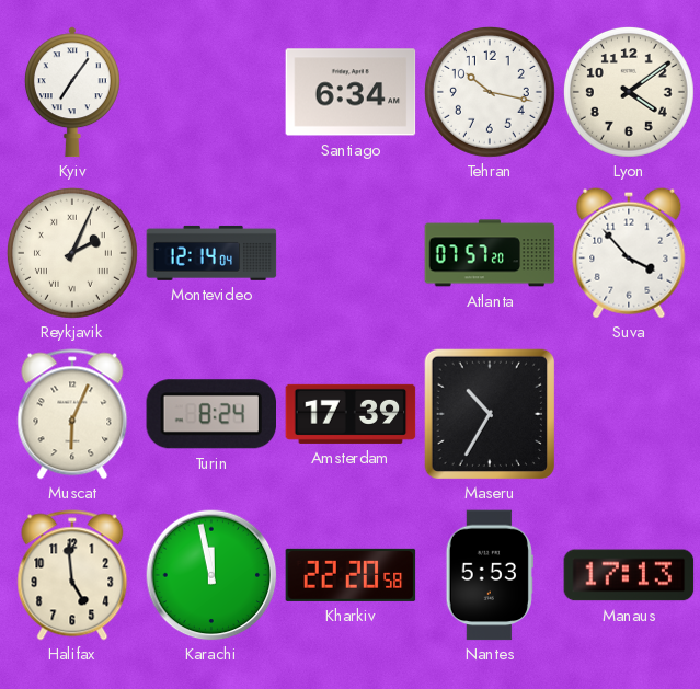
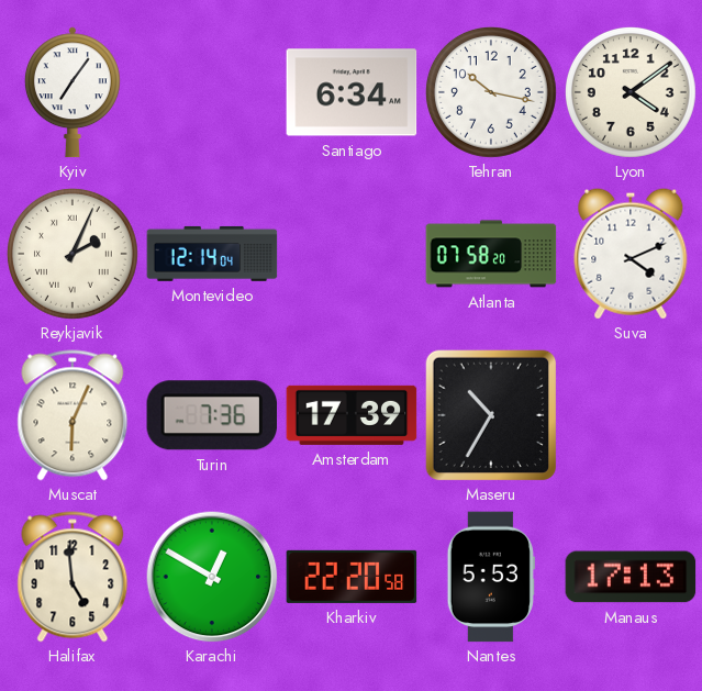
Atlanta: 07:57 -> 07:58 (491, 254)
Suva: 3:53 -> 4:11 (631, 254)
Turin: 8:24 -> 7:36 (211, 415)
Karachi: 11:58 -> 12:50 (212, 577)
